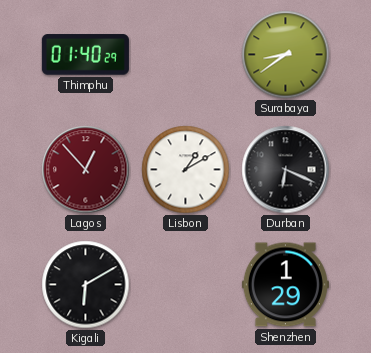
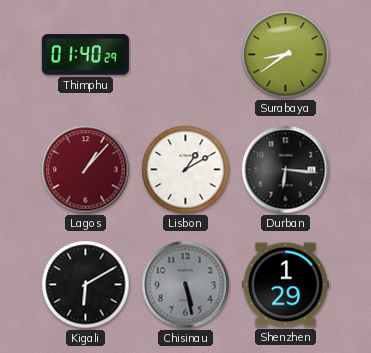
Lagos: 12:53 -> 1:07 (86, 170)
Durban: 6:19 -> 6:16 (286, 170)
Chisinau: none -> 5:28 (186, 285)
